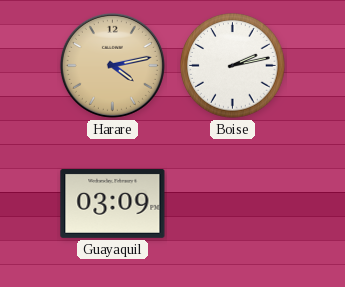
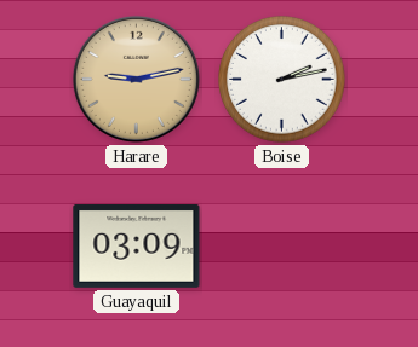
Harare: 4:13 -> 9:13 (136, 79)
